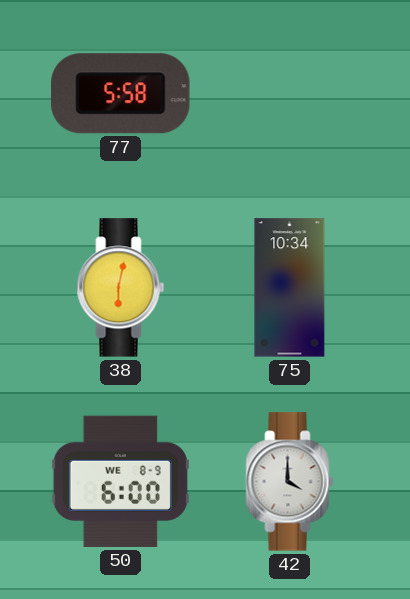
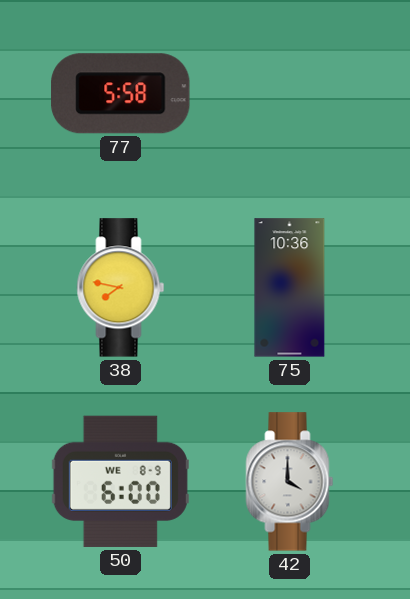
38: 6:02 -> 7:47 (121, 288)
75: 10:34 -> 10:36 (290, 288)
